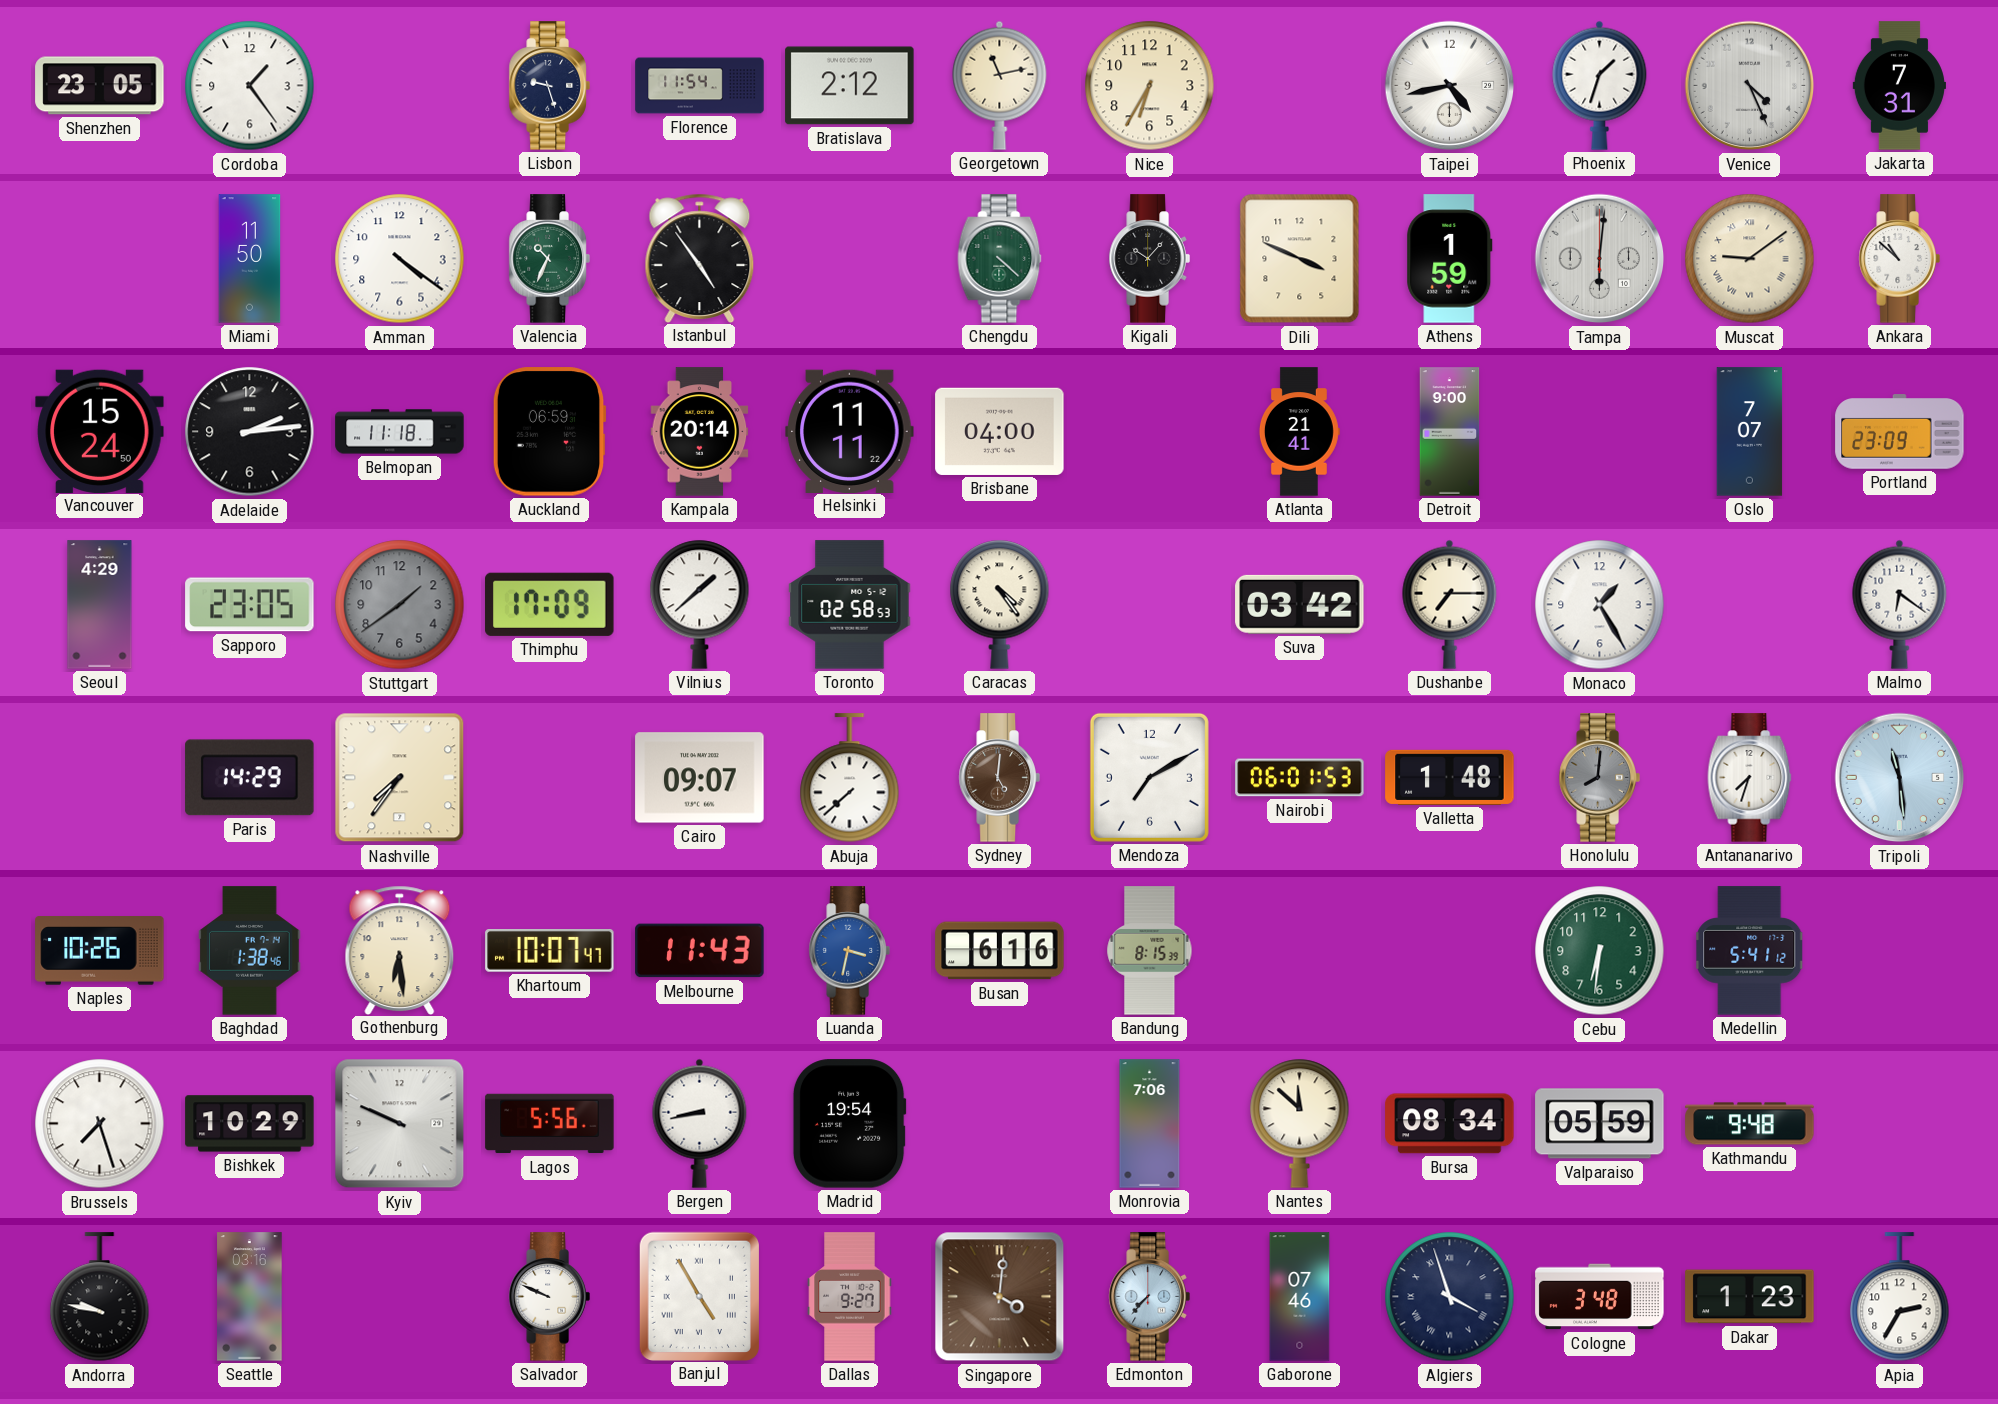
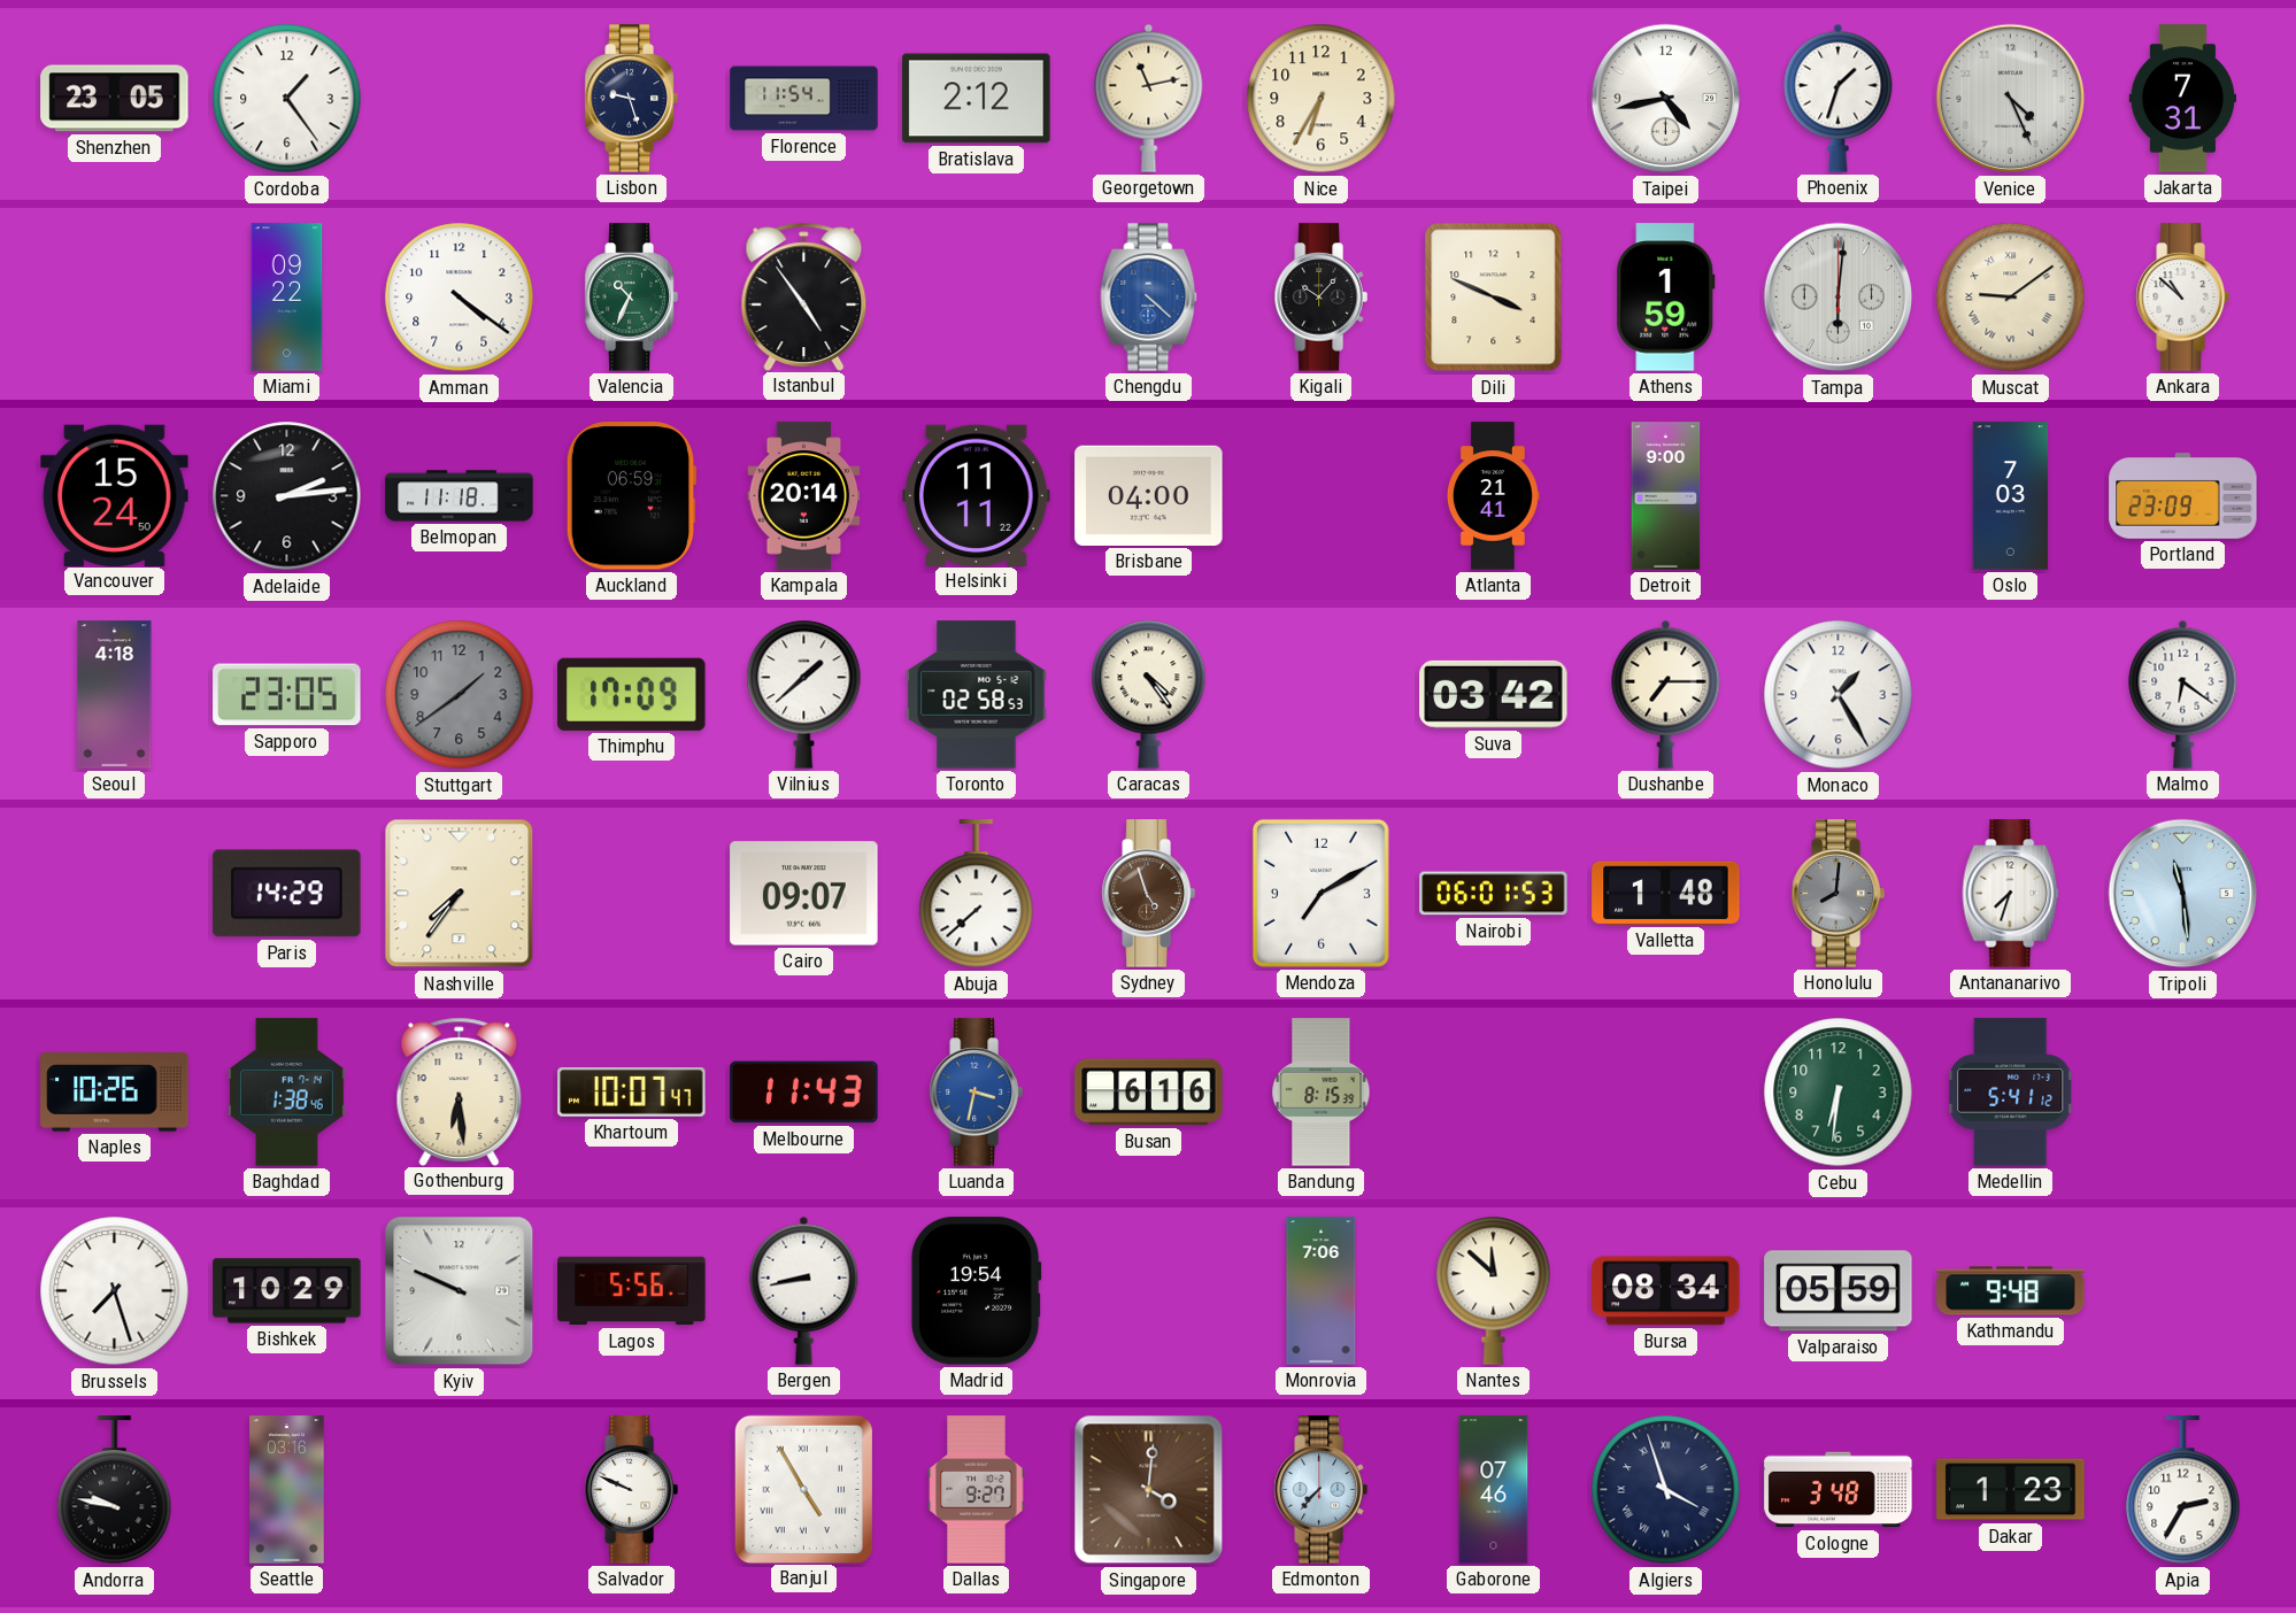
Miami: 11:50 -> 09:22 (287, 298)
Chengdu dial: green -> blue (1149, 298)
Oslo: 7:07 -> 7:03 (2011, 496)
Seoul: 4:29 -> 4:18 (115, 695)
Sydney: 5:01 -> 4:57 (1148, 894)
